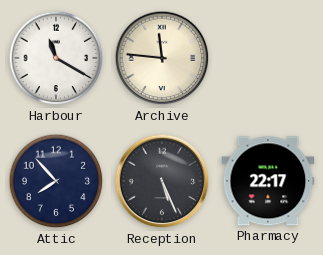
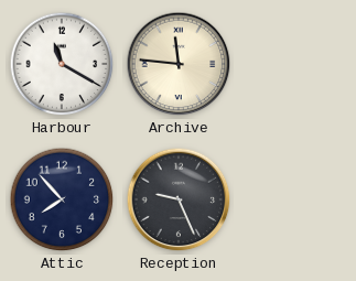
Reception: 5:26 -> 9:26 (179, 199)
Pharmacy: 22:17 -> none (268, 181)
